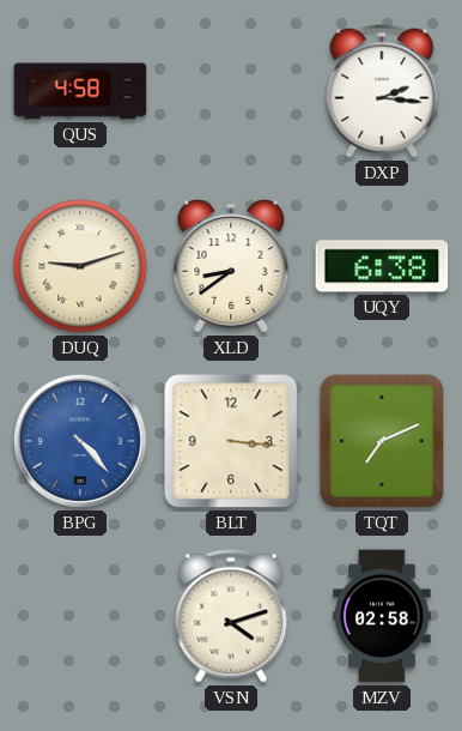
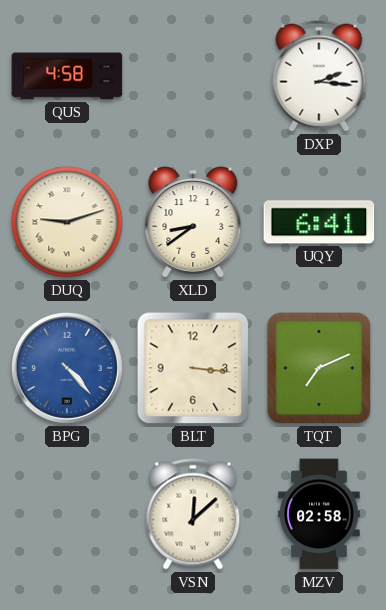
UQY: 6:38 -> 6:41 (319, 222)
VSN: 4:12 -> 12:08 (193, 514)
